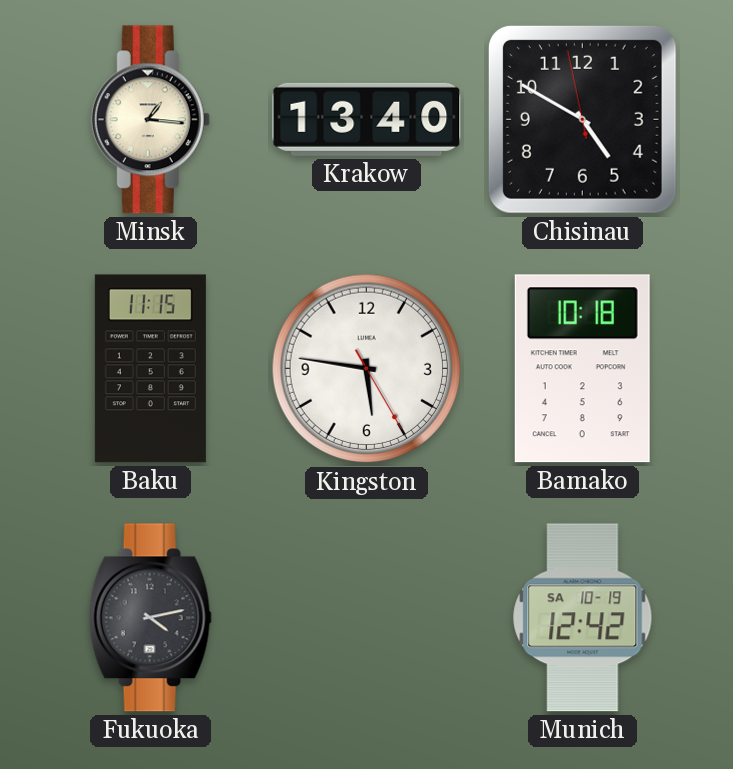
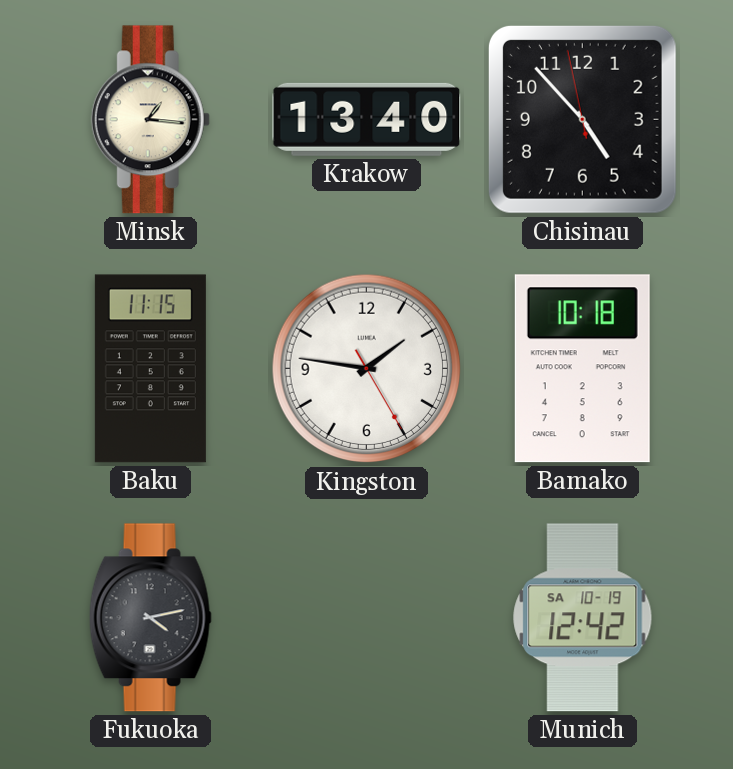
Chisinau: 4:49 -> 4:52 (582, 119)
Kingston: 5:46 -> 1:46 (367, 369)
